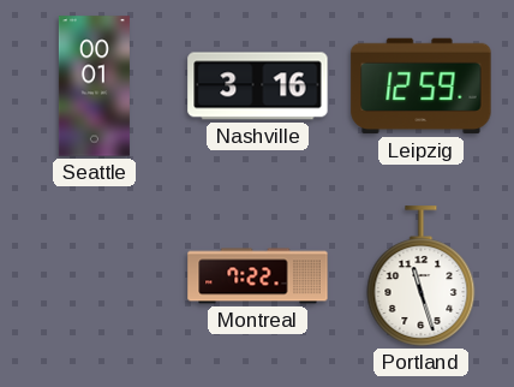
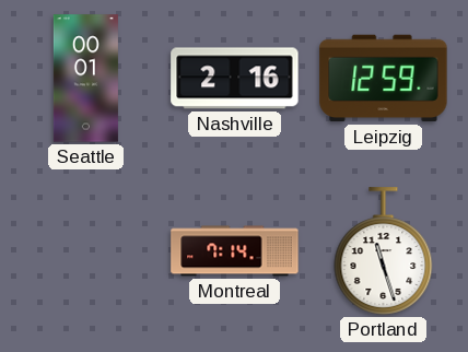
Nashville: 3:16 -> 2:16 (235, 79)
Montreal: 7:22 -> 7:14 (235, 251)
